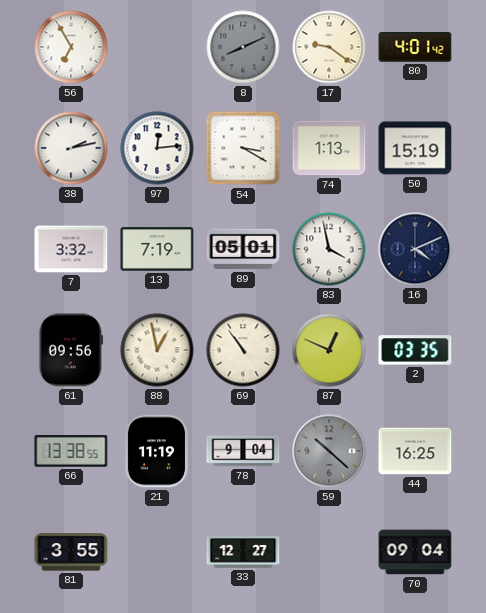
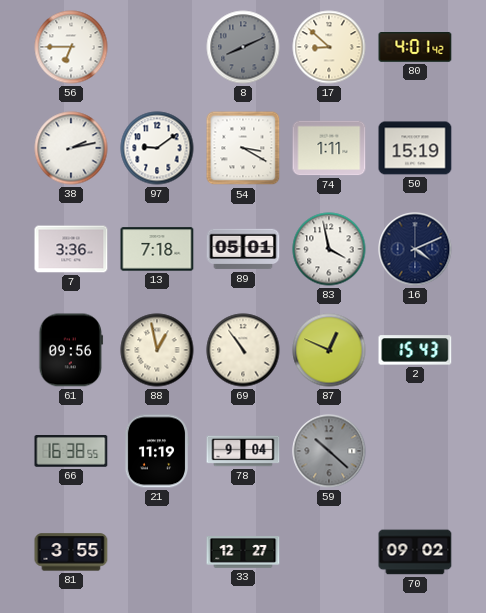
56: 6:55 -> 6:45 (71, 47)
17: 9:21 -> 8:52 (329, 47)
97: 12:14 -> 9:09 (157, 148)
74: 1:13 -> 1:11 (329, 148)
7: 3:32 -> 3:36 (71, 249)
13: 7:19 -> 7:18 (157, 249)
2: 03:35 -> 15:43 (415, 350)
66: 13:38 -> 16:38 (71, 452)
44: 16:25 -> none (415, 451)
70: 09:04 -> 09:02 (415, 552)
